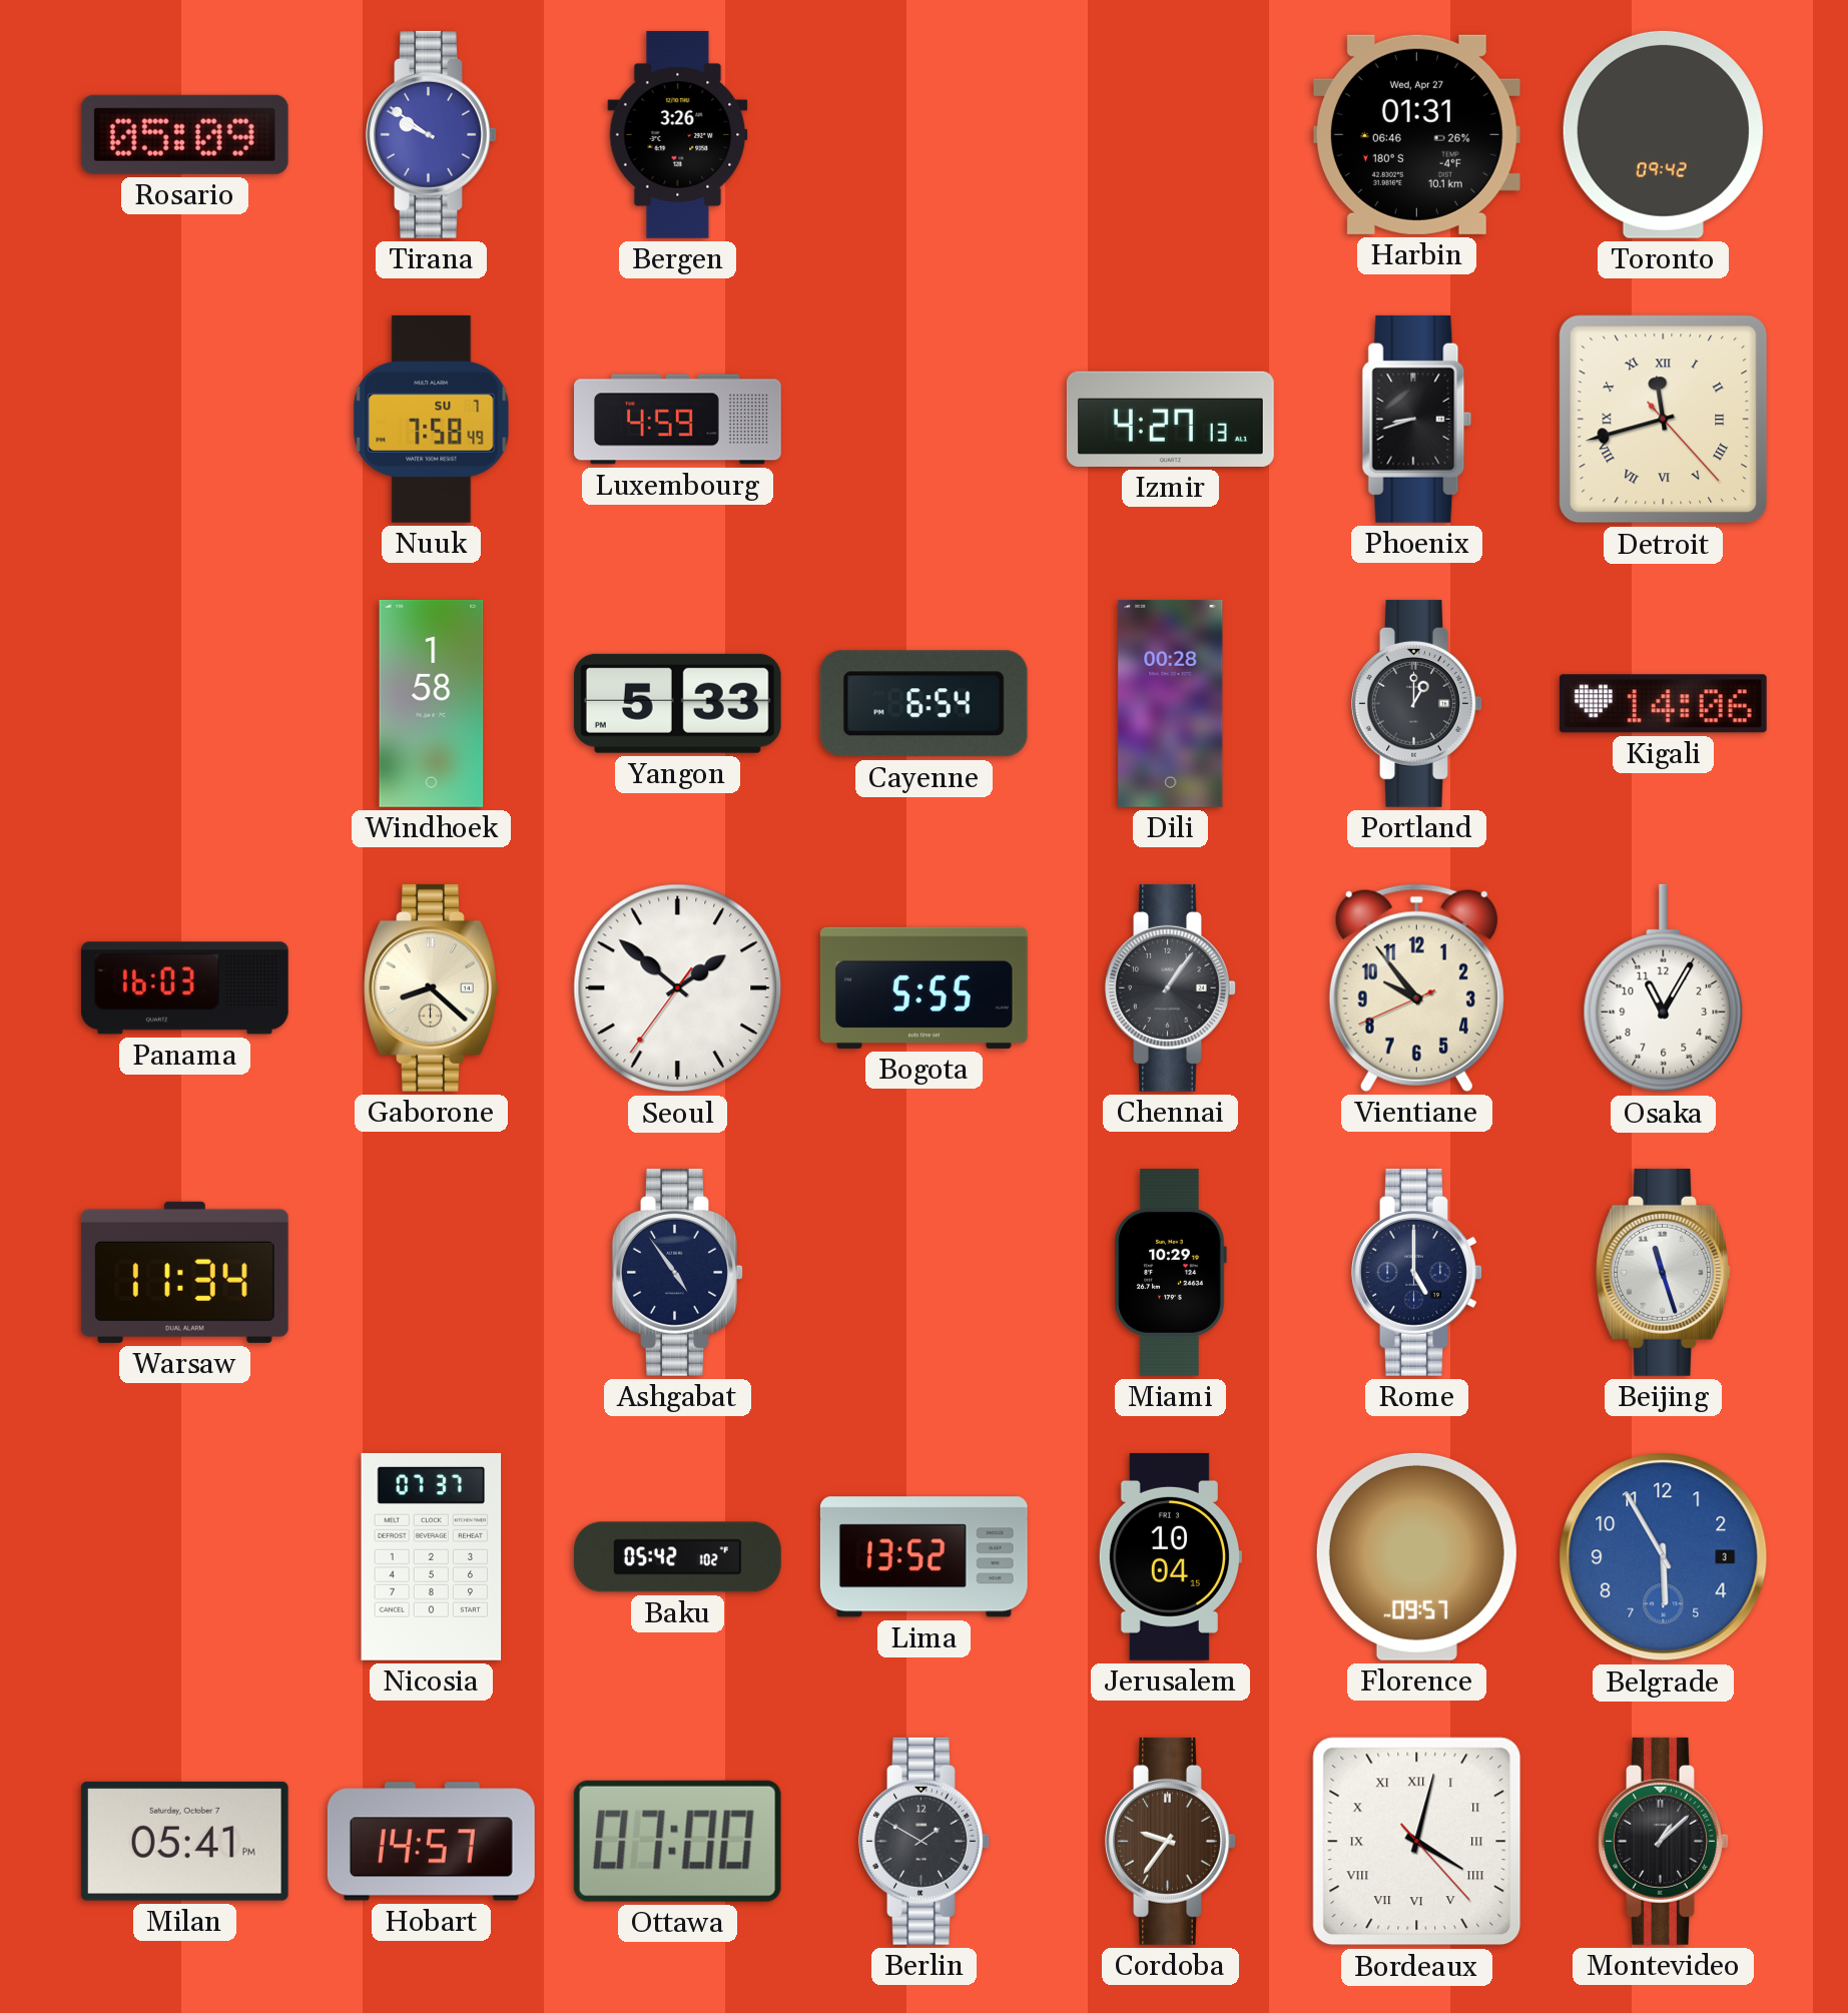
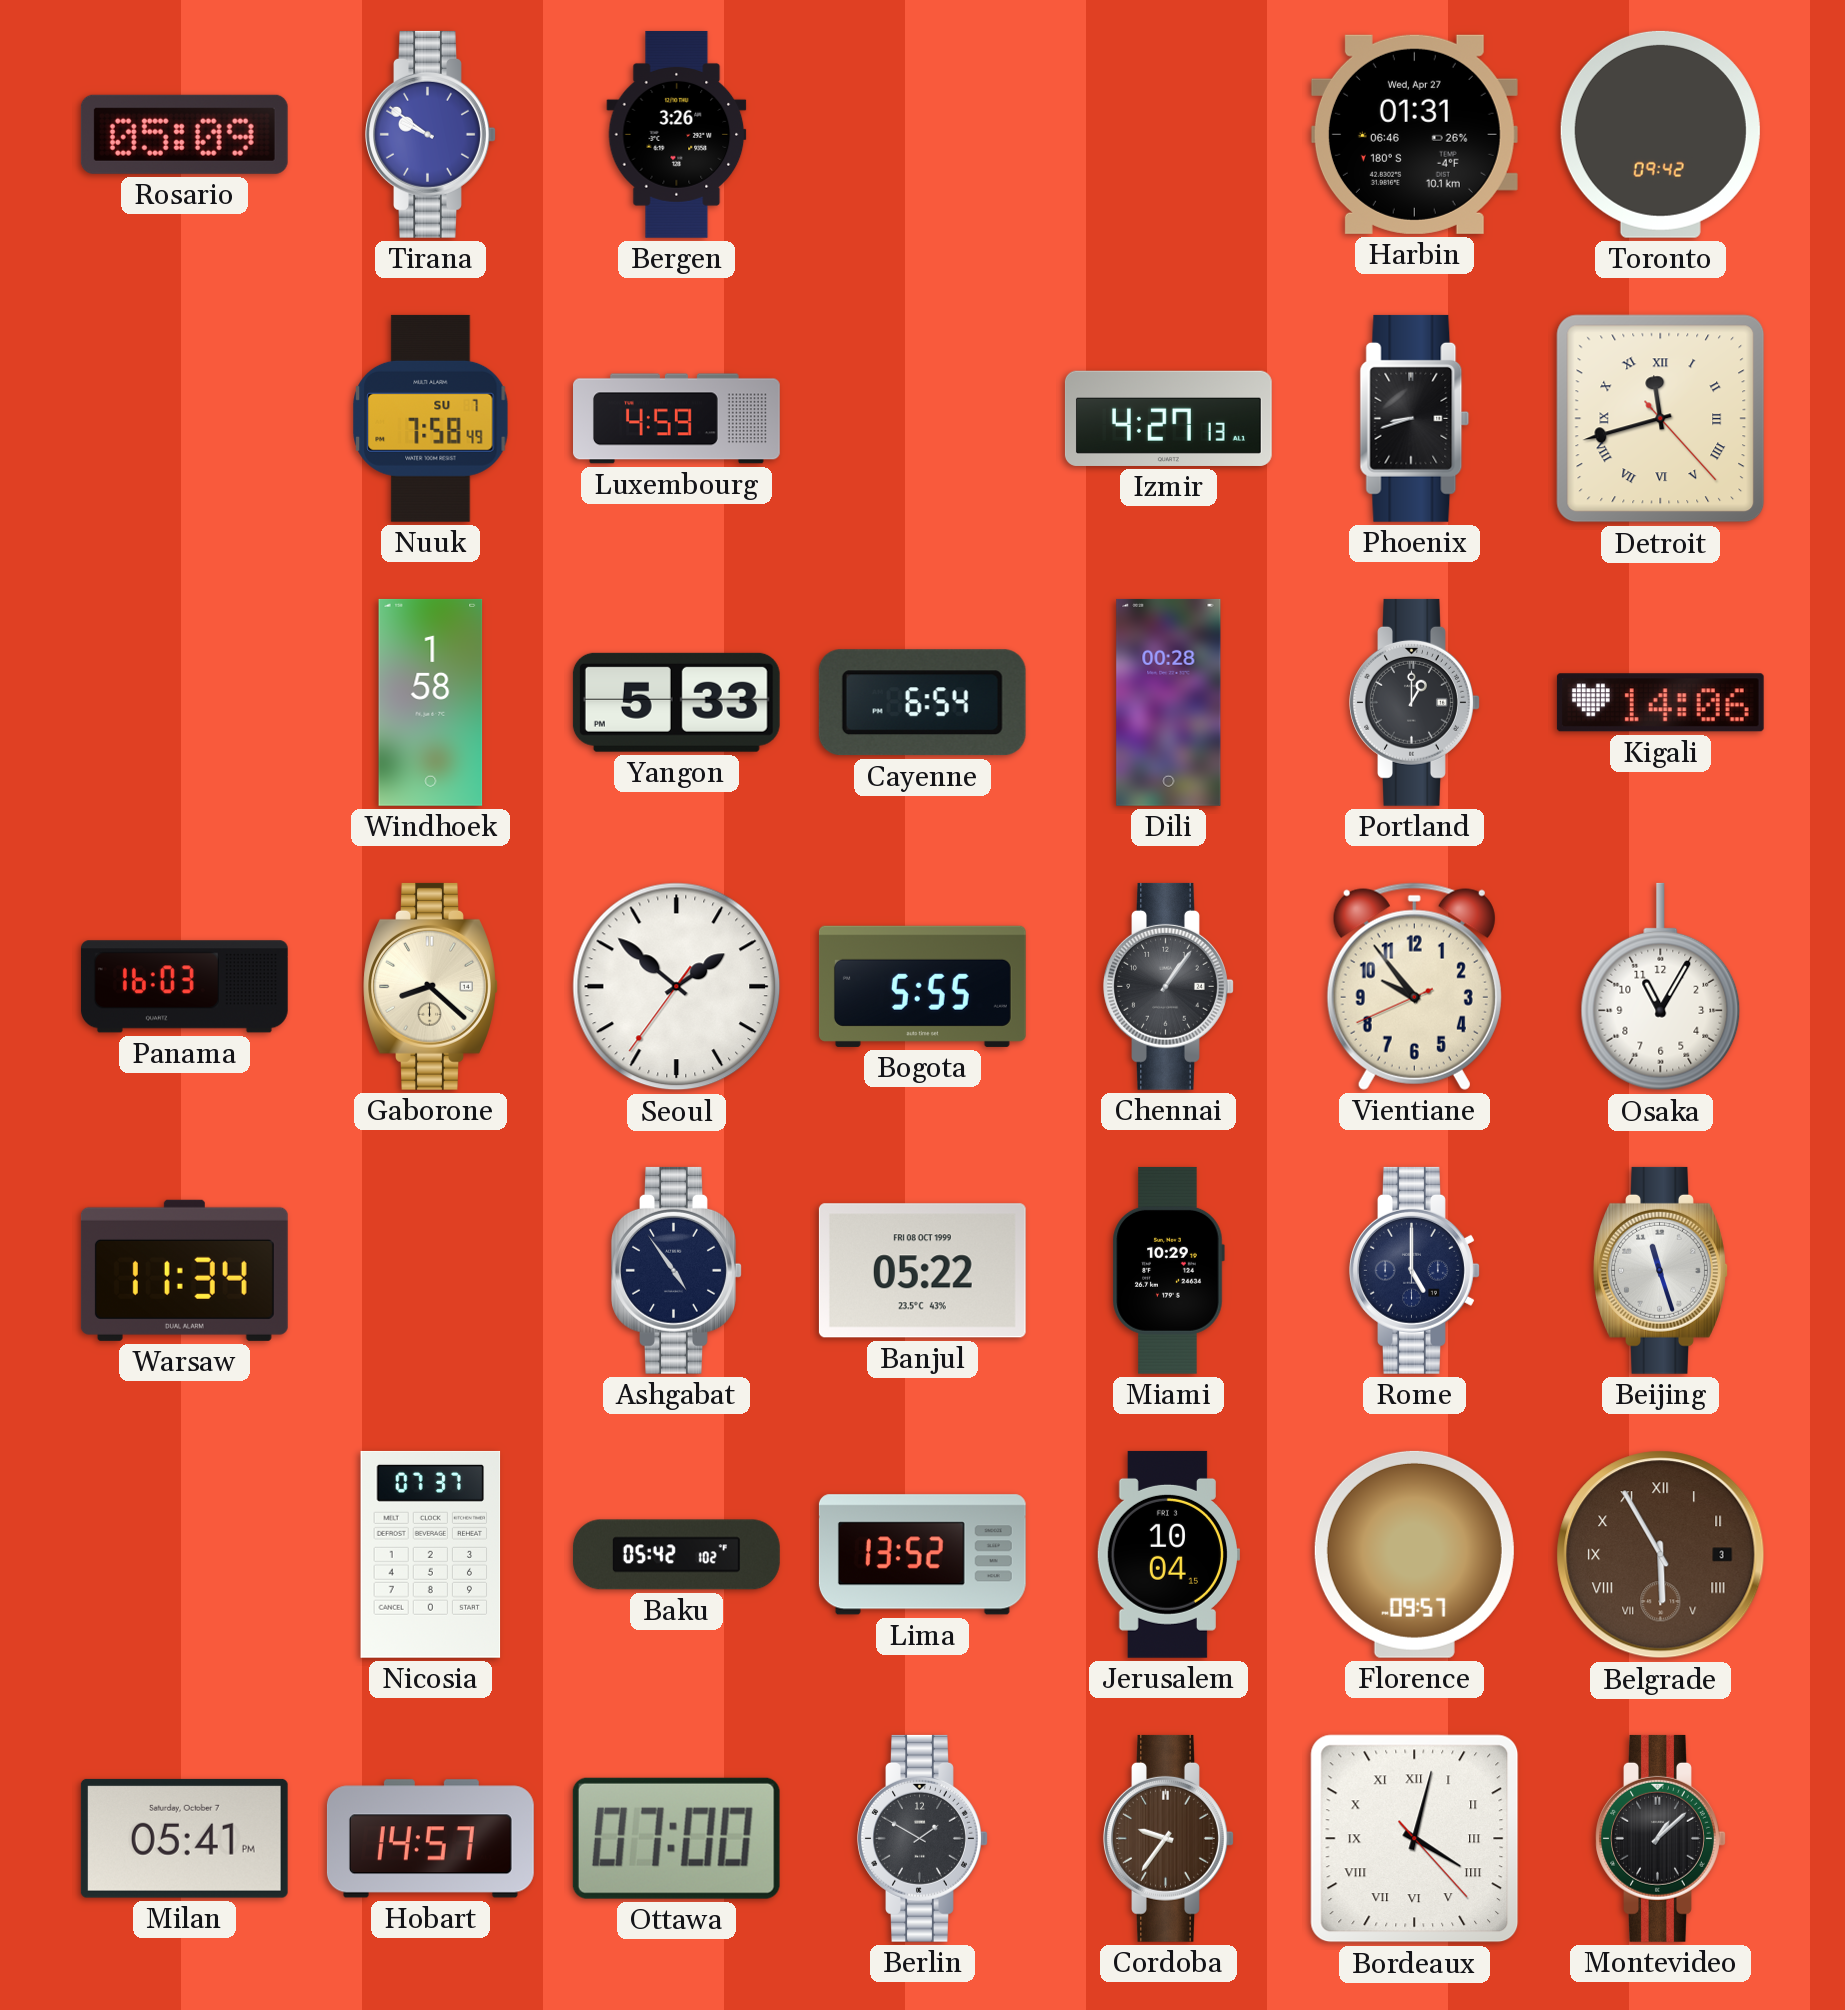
Banjul: none -> 05:22 (922, 1271)
Belgrade dial: blue -> brown (1661, 1555)
Belgrade numerals: Arabic -> Roman (1661, 1555)
